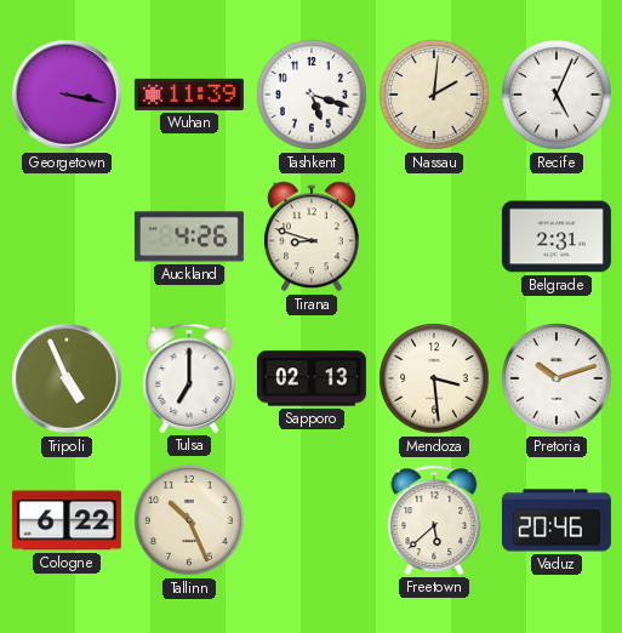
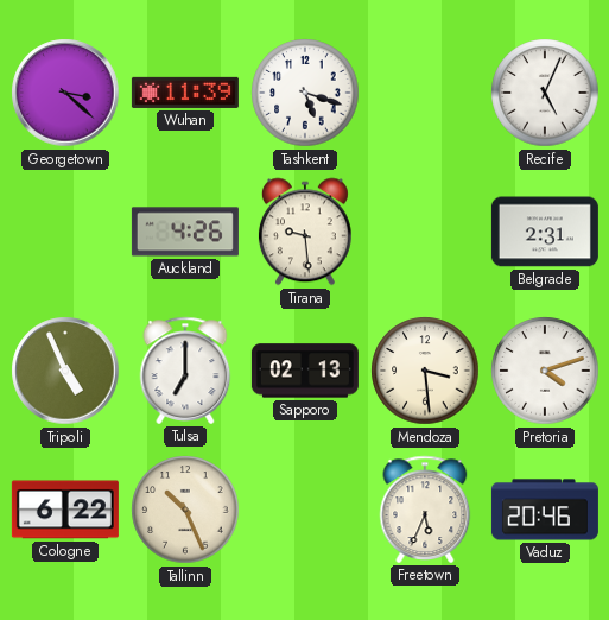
Georgetown: 3:17 -> 3:22 (65, 93)
Nassau: 2:01 -> none (434, 95)
Tirana: 8:48 -> 9:29 (305, 232)
Pretoria: 10:12 -> 4:12 (545, 371)
Freetown: 5:38 -> 5:34 (425, 510)
